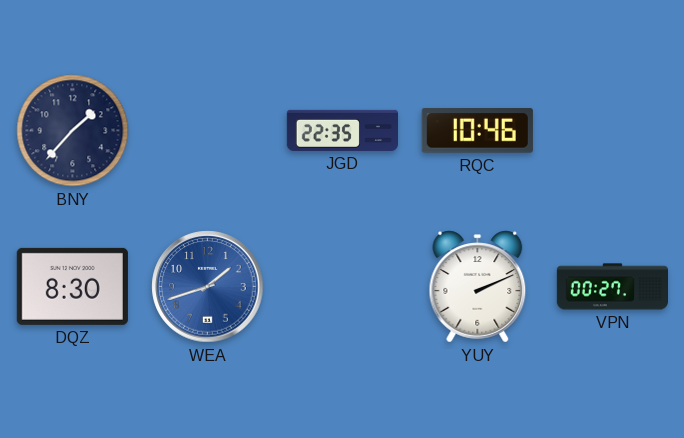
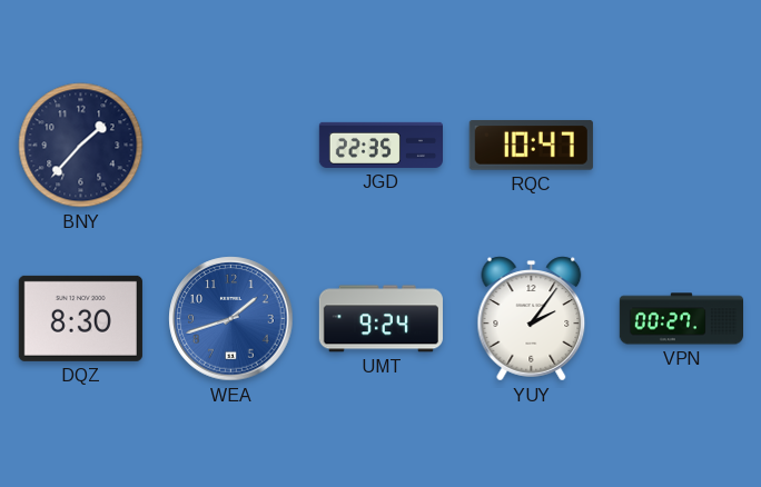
RQC: 10:46 -> 10:47 (531, 146)
UMT: none -> 9:24 (381, 319)
YUY: 2:11 -> 2:06 (532, 319)
